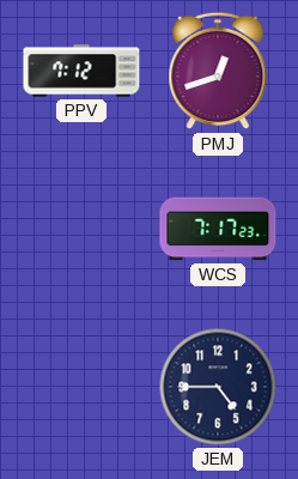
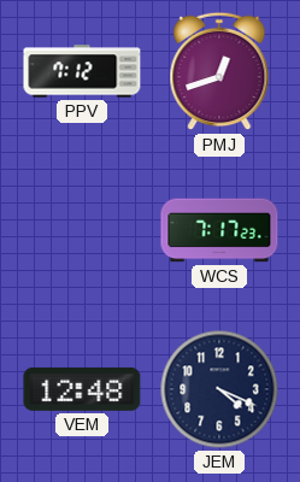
VEM: none -> 12:48 (82, 389)
JEM: 4:45 -> 4:19 (219, 389)
